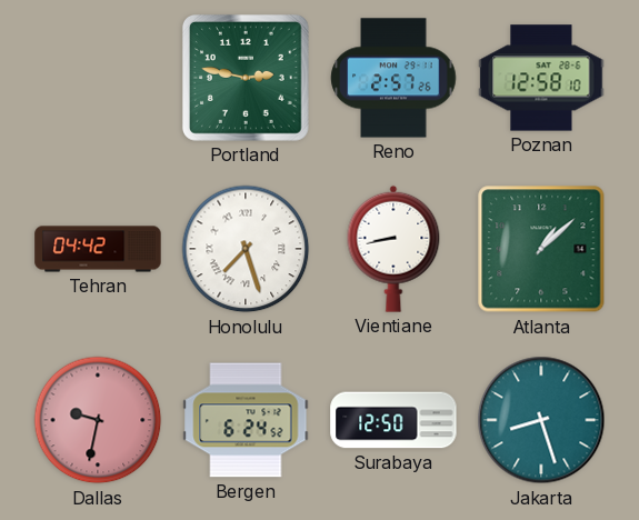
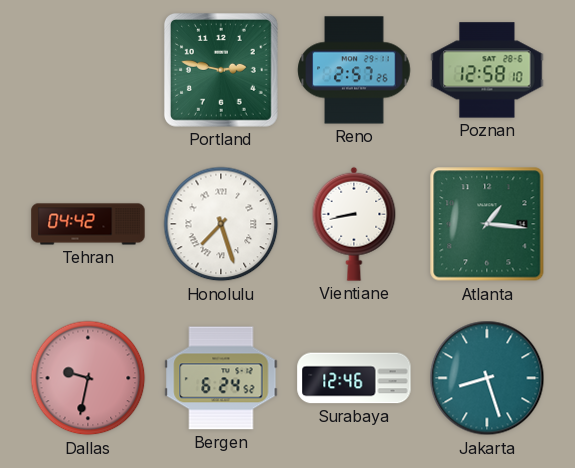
Atlanta: 1:08 -> 1:16 (487, 224)
Surabaya: 12:50 -> 12:46 (354, 378)
